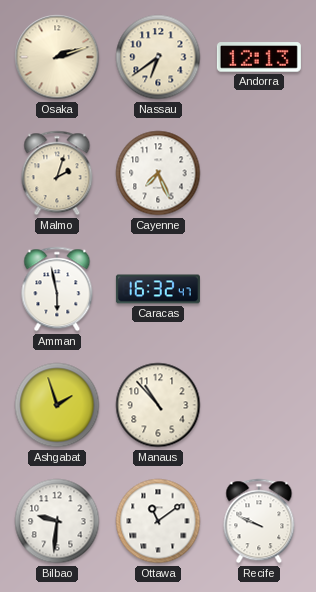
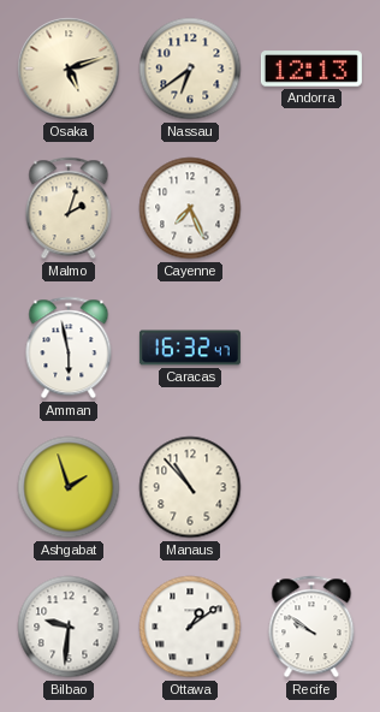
Osaka: 2:12 -> 5:12 (69, 69)
Ottawa: 11:09 -> 1:09 (190, 627)
Recife: 9:49 -> 9:51 (311, 627)
